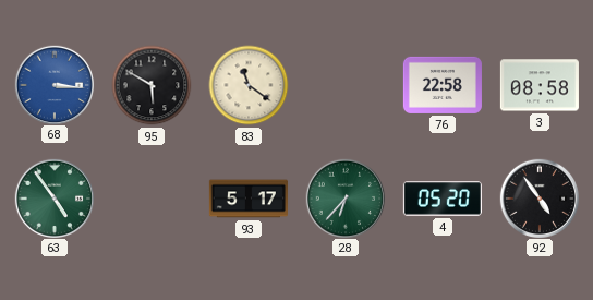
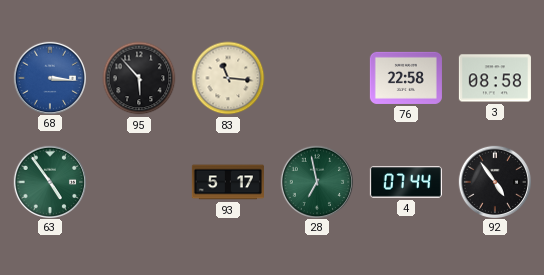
95: 5:50 -> 5:53 (139, 78)
83: 11:21 -> 11:16 (228, 78)
28: 6:37 -> 6:58 (316, 181)
4: 05:20 -> 07:44 (406, 182)
